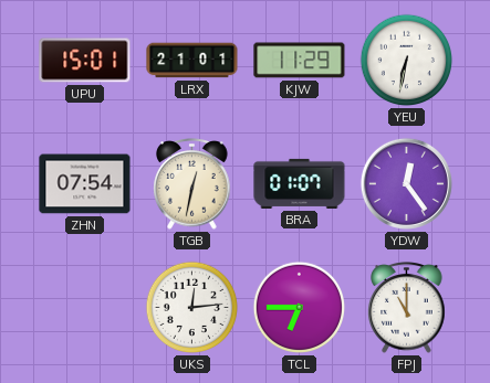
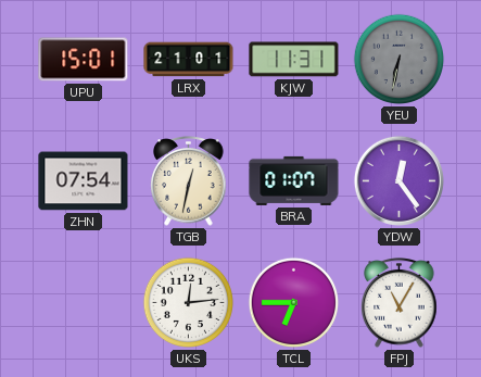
KJW: 11:29 -> 11:31 (294, 60)
YEU dial: white -> grey (400, 60)
FPJ: 11:00 -> 11:05 (400, 303)
